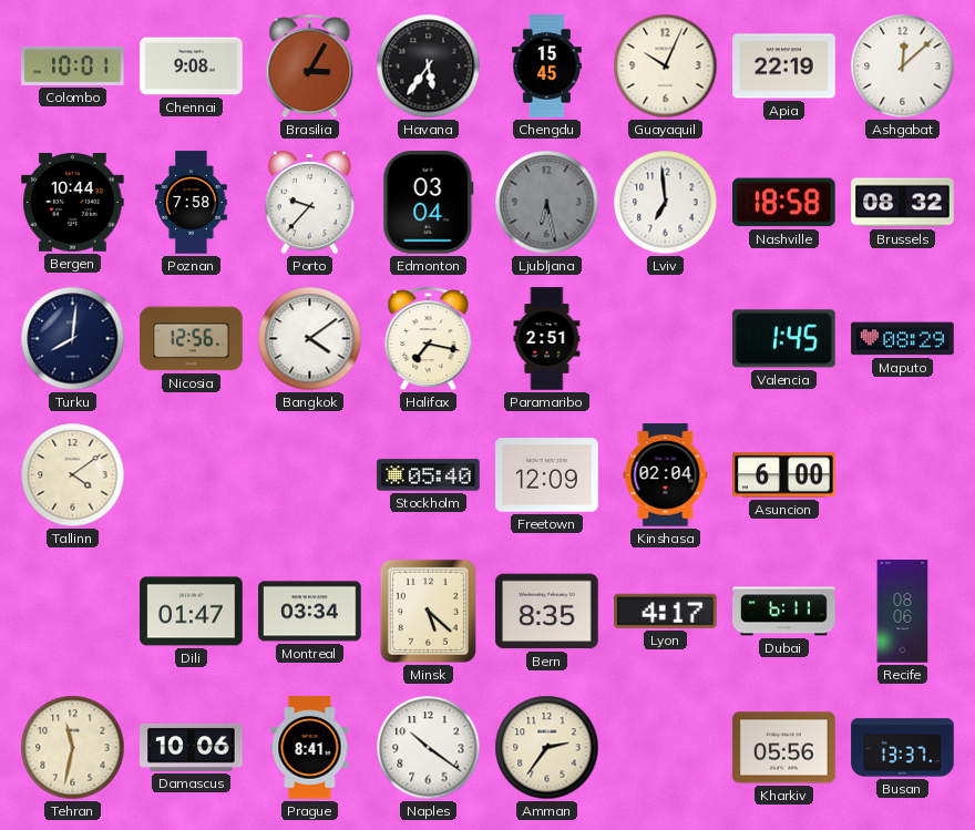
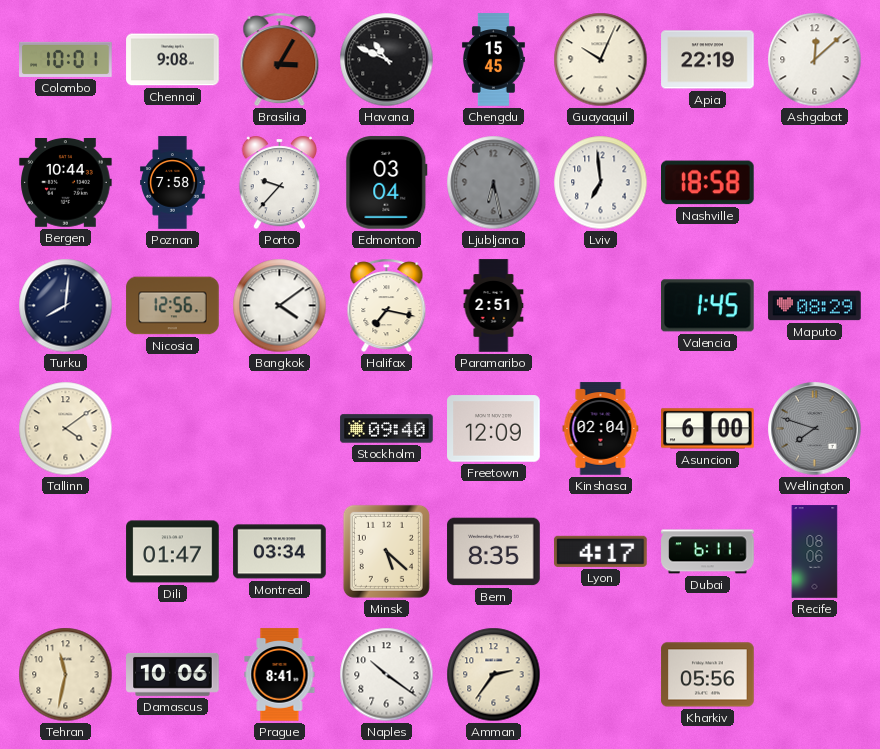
Havana: 5:36 -> 10:49 (387, 60)
Brussels: 08:32 -> none (903, 203)
Stockholm: 05:40 -> 09:40 (387, 429)
Wellington: none -> 7:48 (815, 429)
Busan: 13:37 -> none (903, 748)
